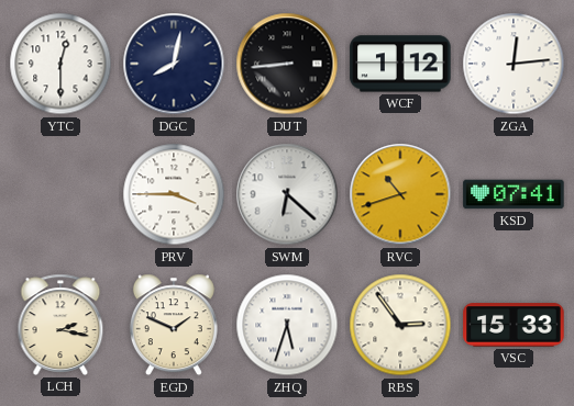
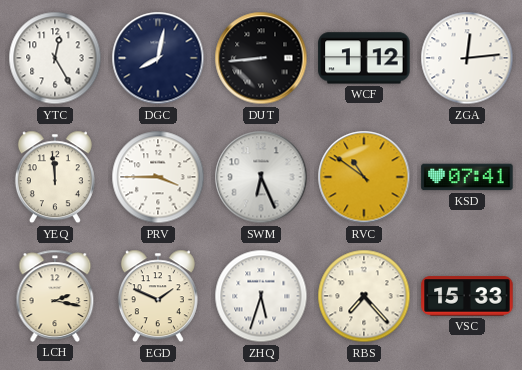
YTC: 12:30 -> 12:25 (55, 58)
YEQ: none -> 11:59 (55, 177)
SWM: 6:22 -> 6:26 (261, 177)
RVC: 10:42 -> 10:51 (364, 177)
RBS: 2:54 -> 7:23 (364, 296)
